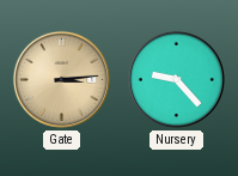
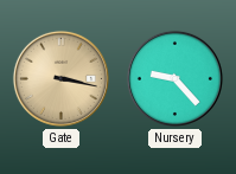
Gate: 3:14 -> 3:17 (60, 78)
